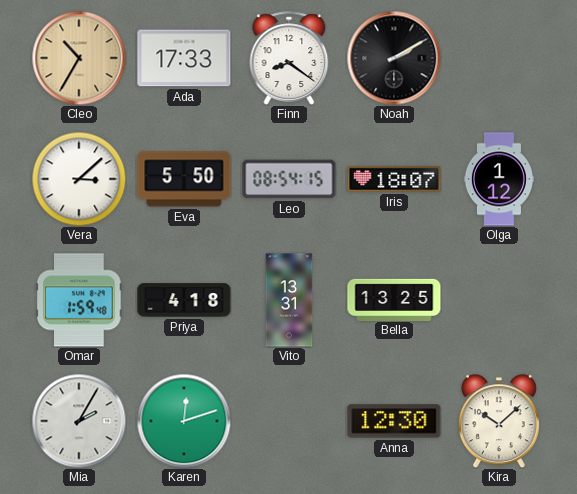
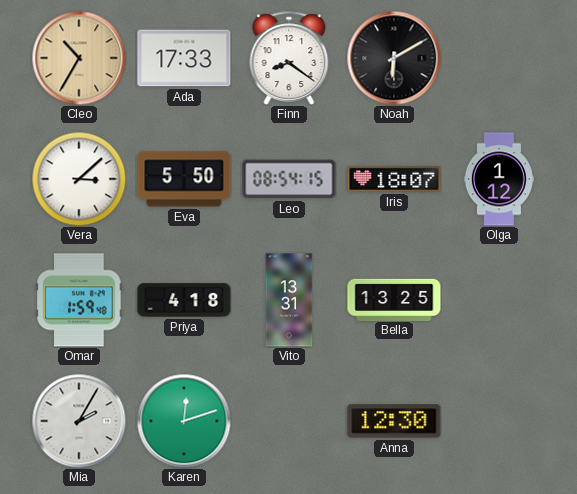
Noah: 2:10 -> 6:10 (394, 58)
Kira: 10:08 -> none (499, 421)
